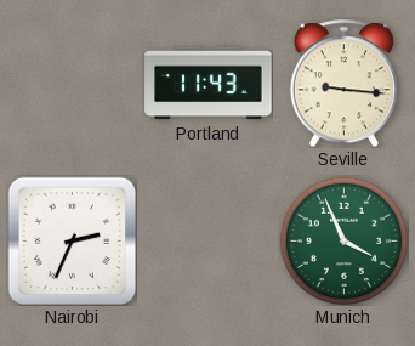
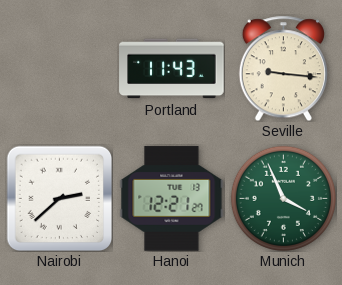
Nairobi: 2:34 -> 2:38 (59, 198)
Hanoi: none -> 12:21 (172, 199)
